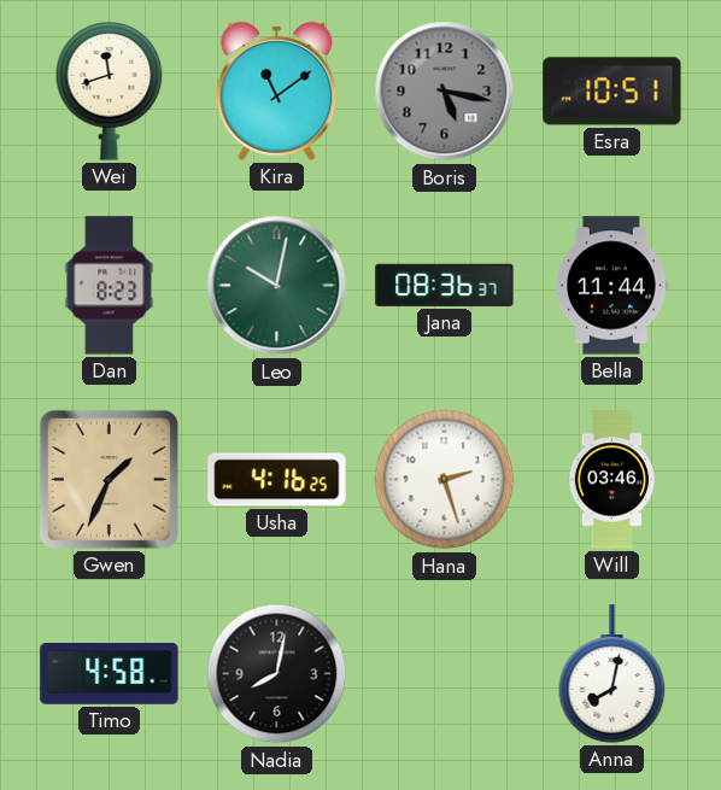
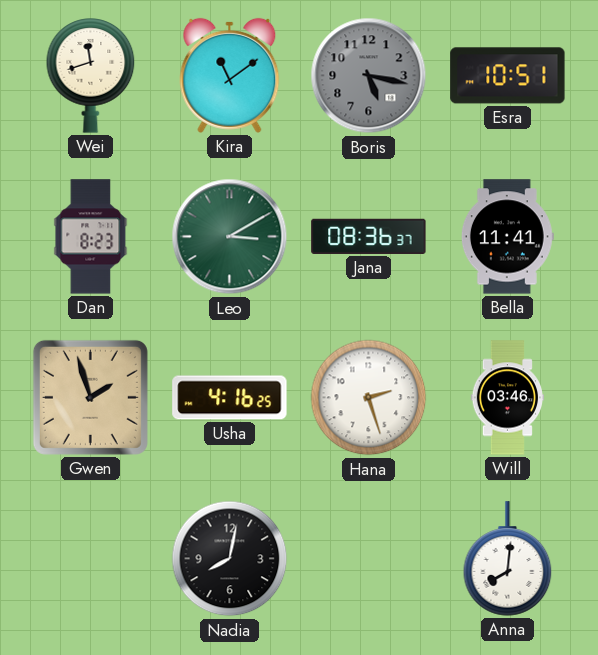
Leo: 10:02 -> 3:10 (230, 237)
Bella: 11:44 -> 11:41 (507, 237)
Gwen: 1:34 -> 1:57 (90, 397)
Timo: 4:58 -> none (110, 674)
Anna: 8:02 -> 8:01 (508, 559)
